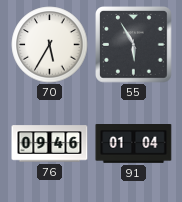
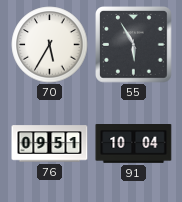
76: 09:46 -> 09:51 (50, 144)
91: 01:04 -> 10:04 (134, 144)
